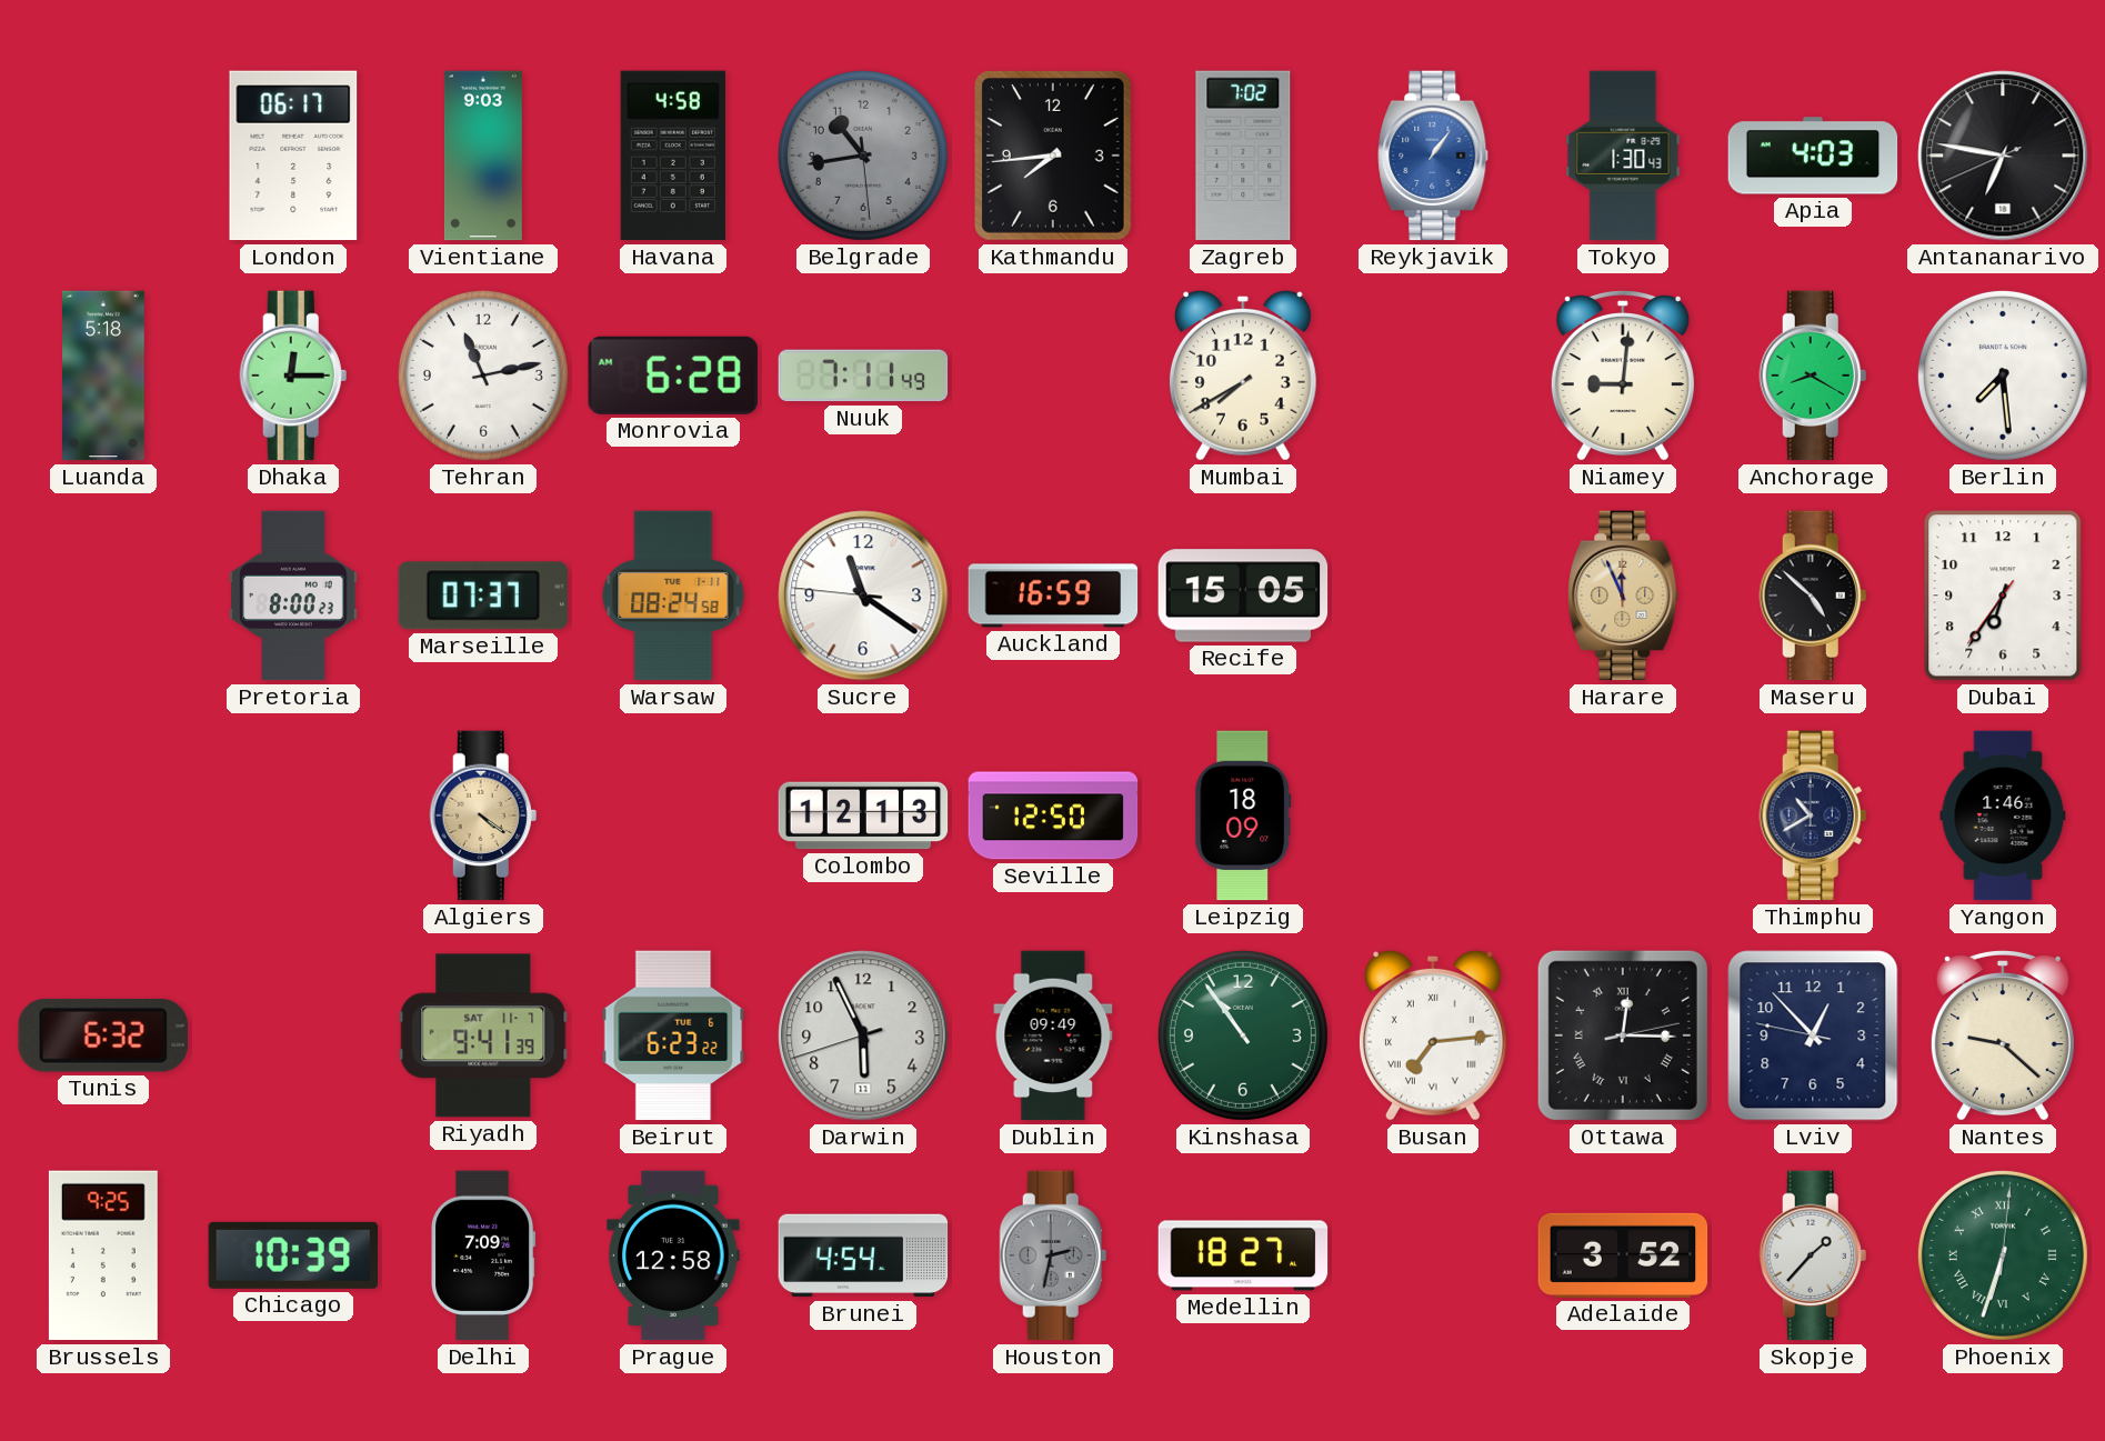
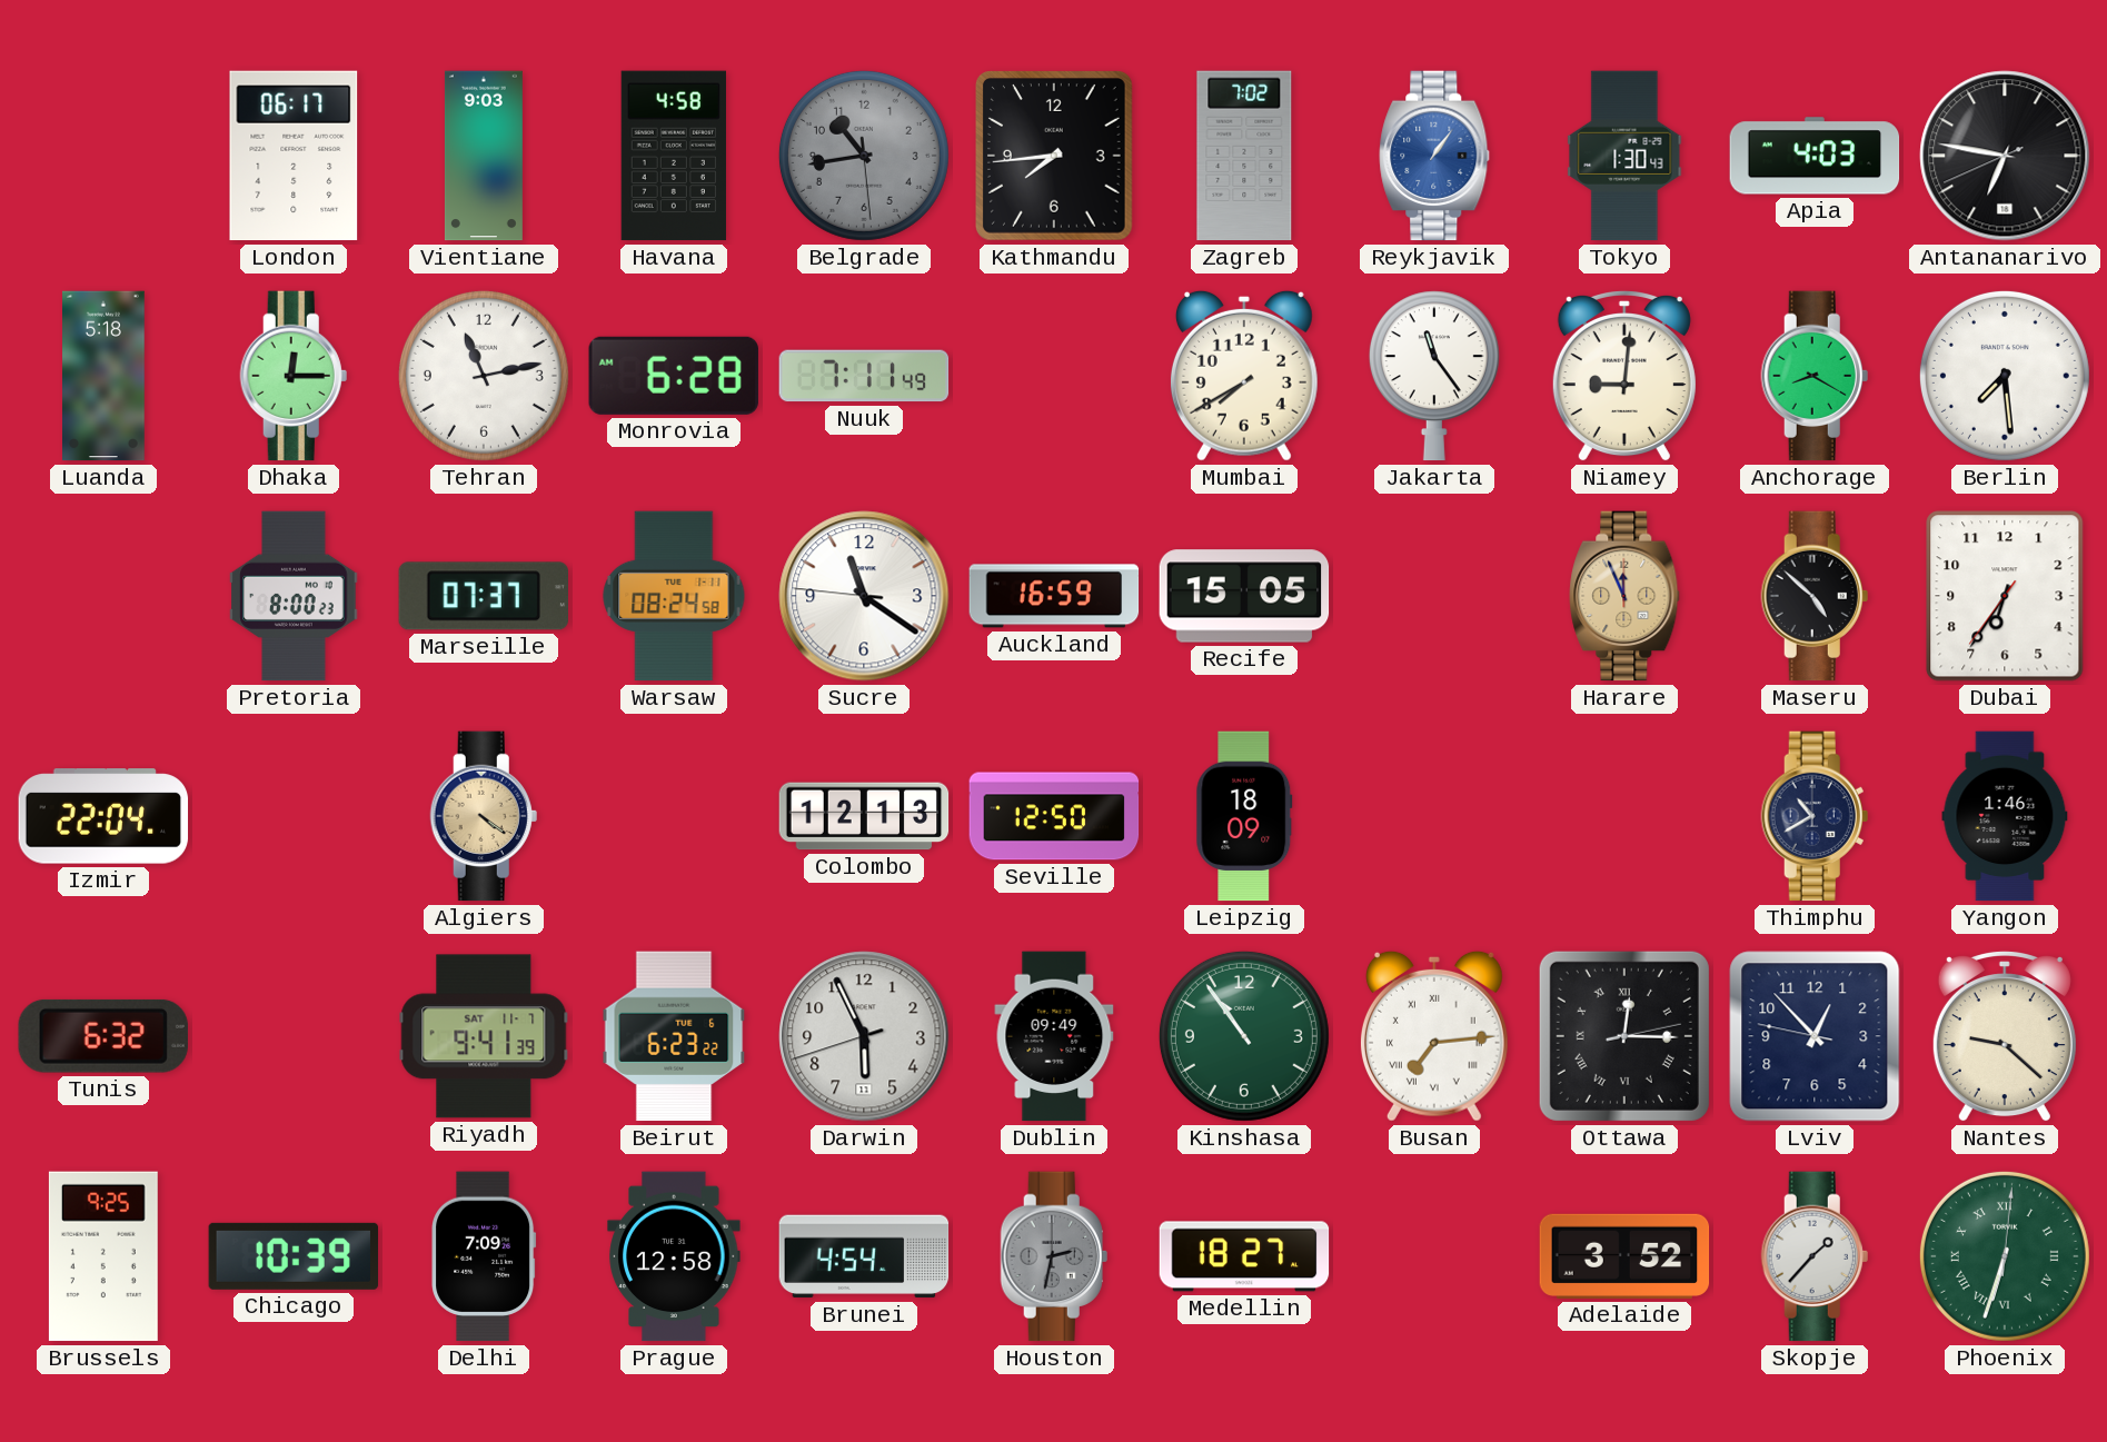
Jakarta: none -> 11:24 (1434, 376)
Izmir: none -> 22:04 (103, 816)
